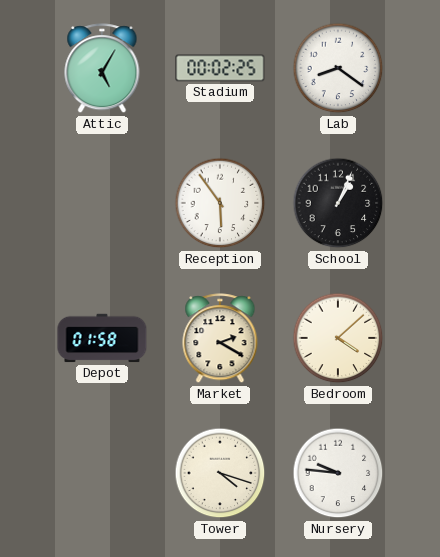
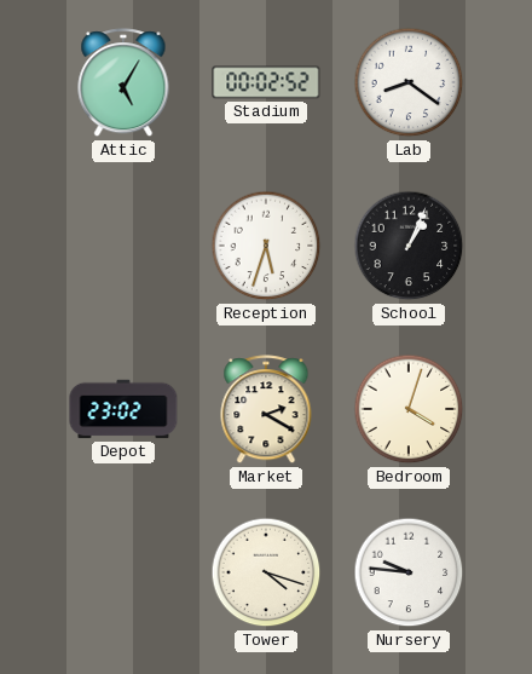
Stadium: 00:02:25 -> 00:02:52 (266, 82)
Reception: 5:54 -> 5:33 (266, 246)
Depot: 01:58 -> 23:02 (123, 409)
Bedroom: 4:08 -> 4:03 (409, 409)
